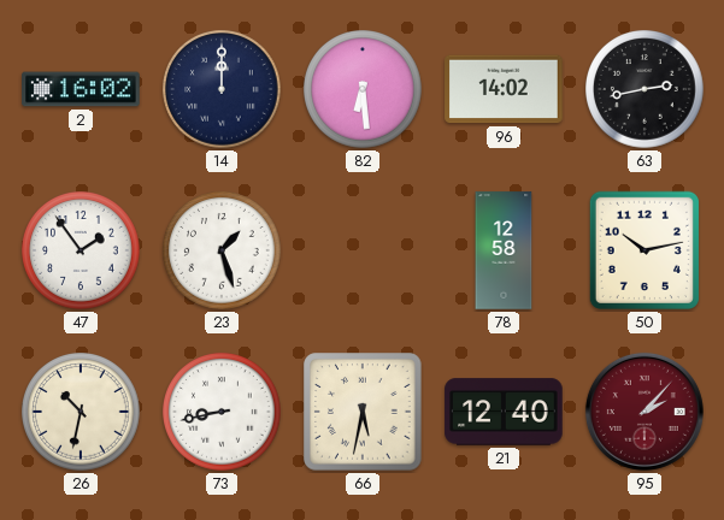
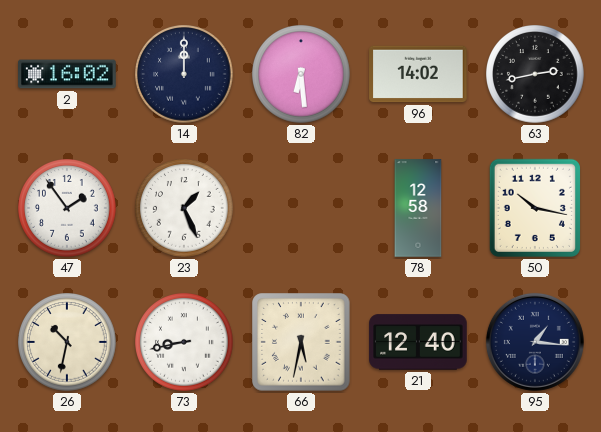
23: 1:27 -> 1:26 (184, 208)
50: 10:13 -> 10:17 (535, 208)
95: 2:07 -> 1:16 (535, 342)
95 dial: burgundy -> navy (535, 342)
